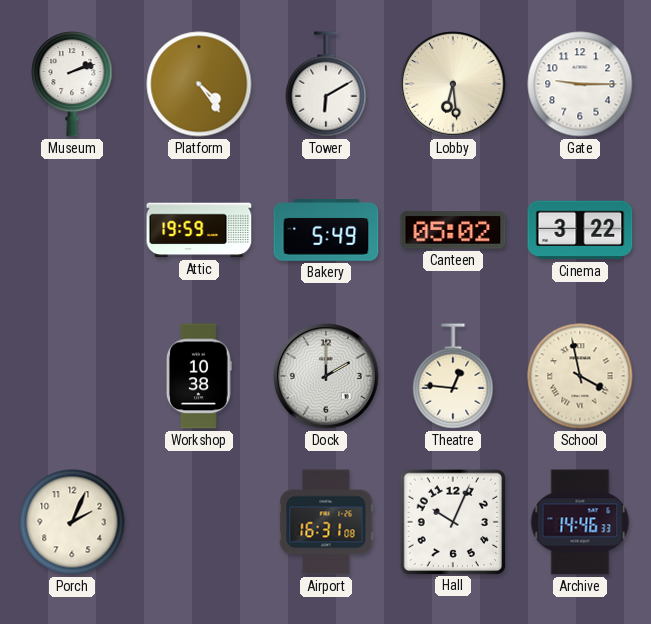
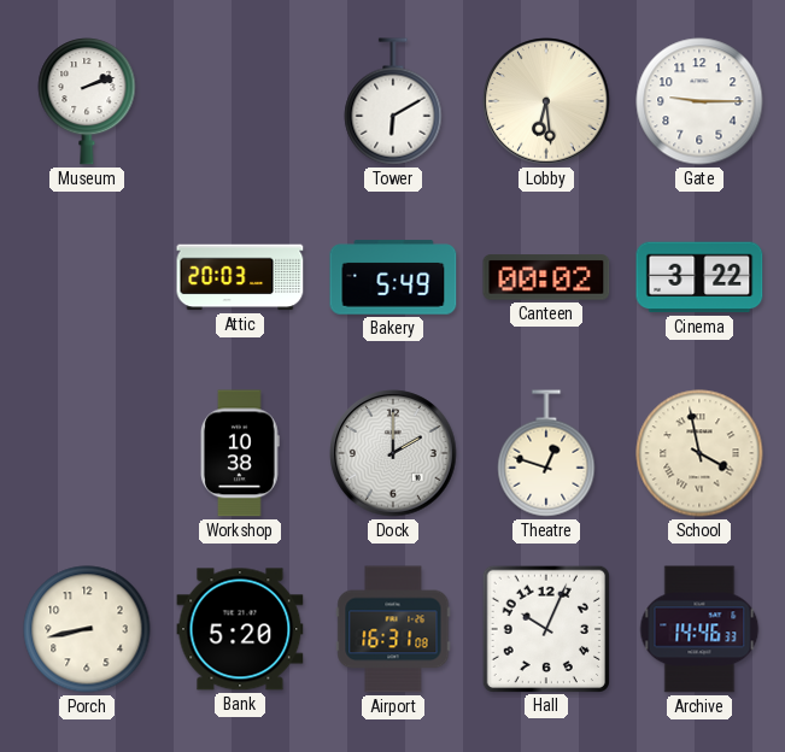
Platform: 4:24 -> none (199, 84)
Attic: 19:59 -> 20:03 (240, 277)
Canteen: 05:02 -> 00:02 (546, 277)
Theatre: 12:46 -> 12:48 (546, 453)
Porch: 2:04 -> 8:43 (87, 629)
Bank: none -> 5:20 (240, 629)
